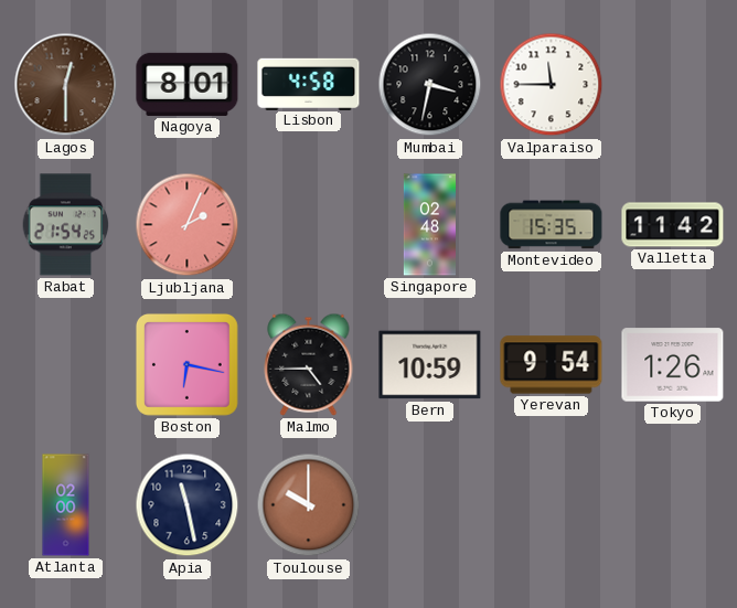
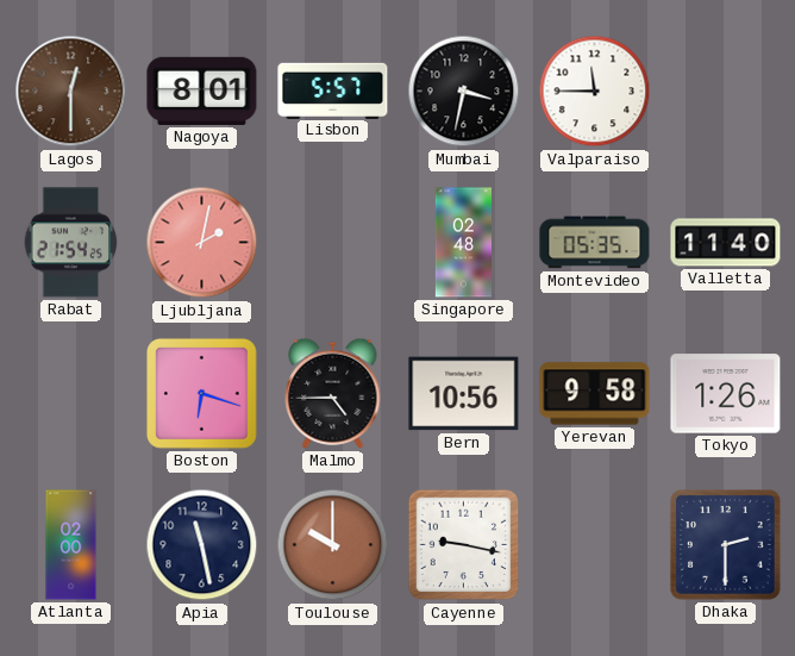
Lisbon: 4:58 -> 5:57 (333, 90)
Ljubljana: 2:04 -> 2:02 (202, 243)
Montevideo: 15:35 -> 05:35 (595, 243)
Valletta: 11:42 -> 11:40 (726, 243)
Boston: 6:17 -> 6:18 (201, 393)
Bern: 10:59 -> 10:56 (464, 394)
Yerevan: 9:54 -> 9:58 (595, 394)
Cayenne: none -> 9:17 (464, 545)
Dhaka: none -> 2:30 (726, 545)
